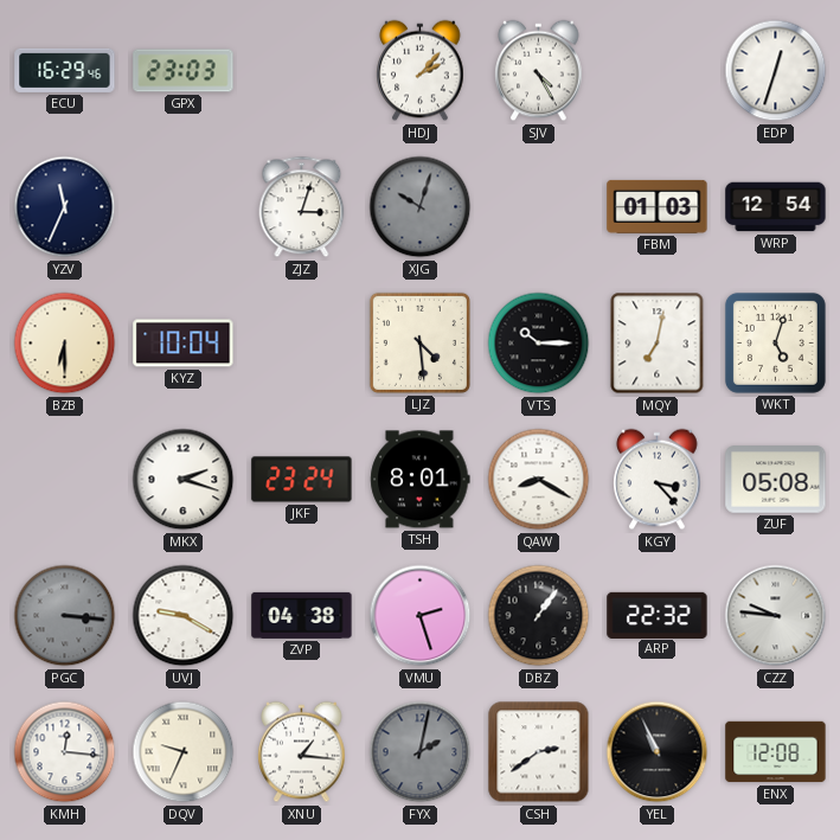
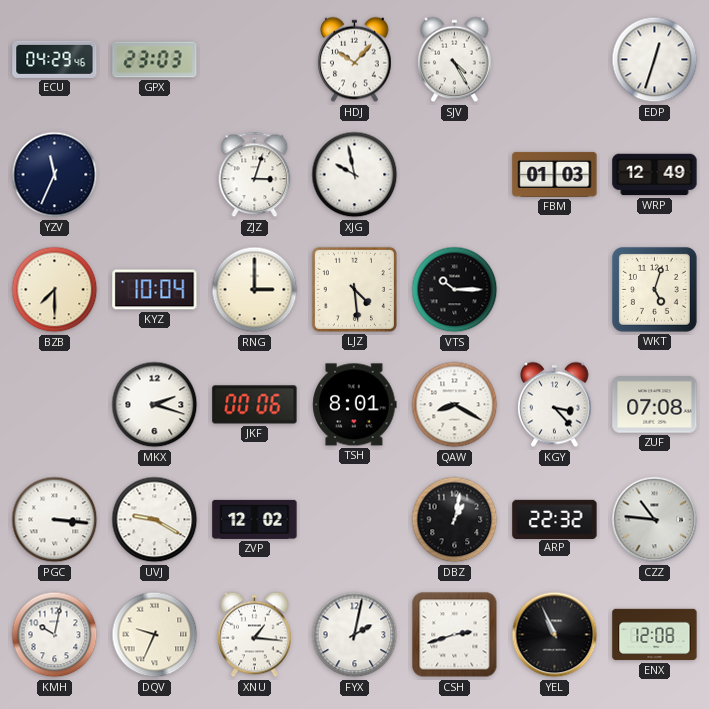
ECU: 16:29 -> 04:29 (55, 59)
HDJ: 2:07 -> 10:07 (355, 60)
XJG: 10:03 -> 9:58 (355, 175)
XJG dial: grey -> white (355, 175)
WRP: 12:54 -> 12:49 (655, 175)
BZB: 6:30 -> 7:30 (55, 290)
RNG: none -> 3:00 (255, 290)
MQY: 7:02 -> none (658, 344)
JKF: 23:24 -> 00:06 (255, 405)
ZUF: 05:08 -> 07:08 (655, 405)
PGC dial: grey -> white (55, 520)
ZVP: 04:38 -> 12:02 (255, 519)
VMU: 2:27 -> none (421, 616)
DBZ: 1:06 -> 1:02 (455, 520)
CZZ: 9:46 -> 10:46 (655, 520)
KMH: 12:16 -> 10:02 (55, 635)
FYX dial: grey -> white (355, 635)
CSH: 2:39 -> 2:42 (455, 635)
